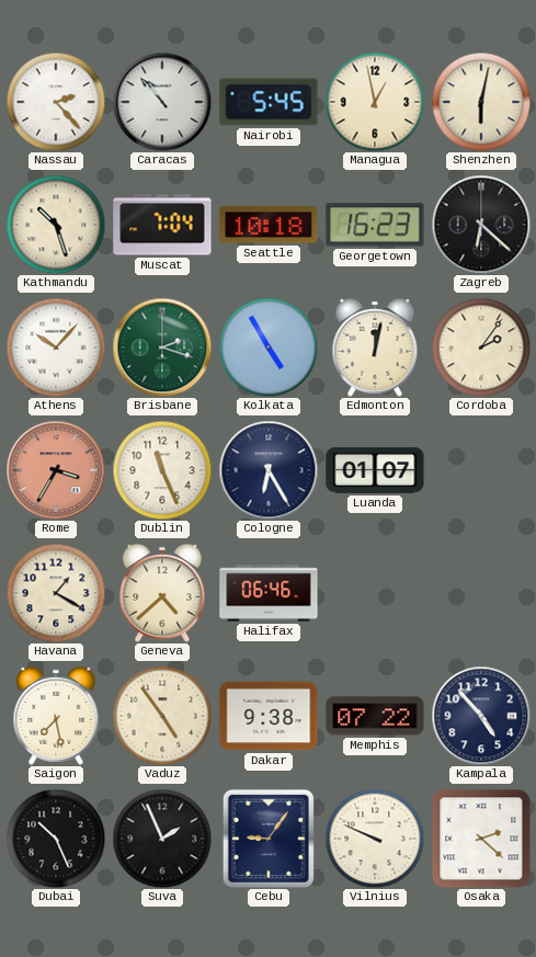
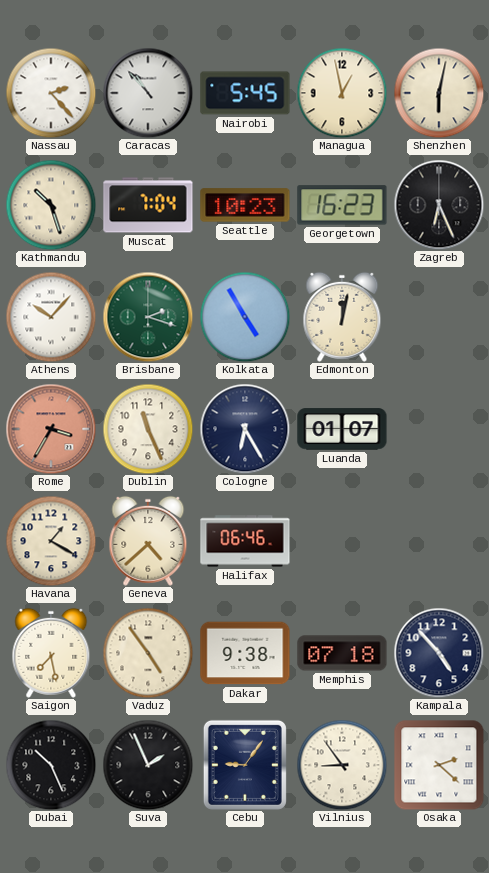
Seattle: 10:18 -> 10:23 (245, 205)
Zagreb: 6:22 -> 6:26 (439, 205)
Cordoba: 2:06 -> none (481, 348)
Memphis: 07:22 -> 07:18 (342, 653)
Vilnius: 9:49 -> 8:54 (342, 765)
